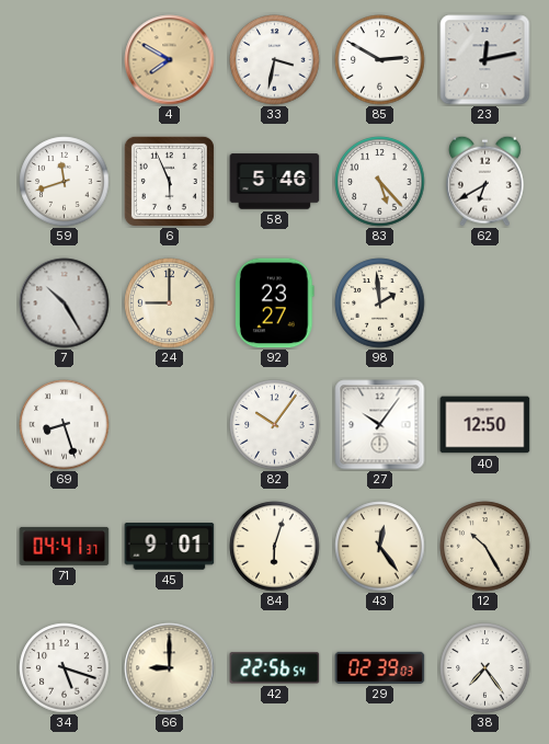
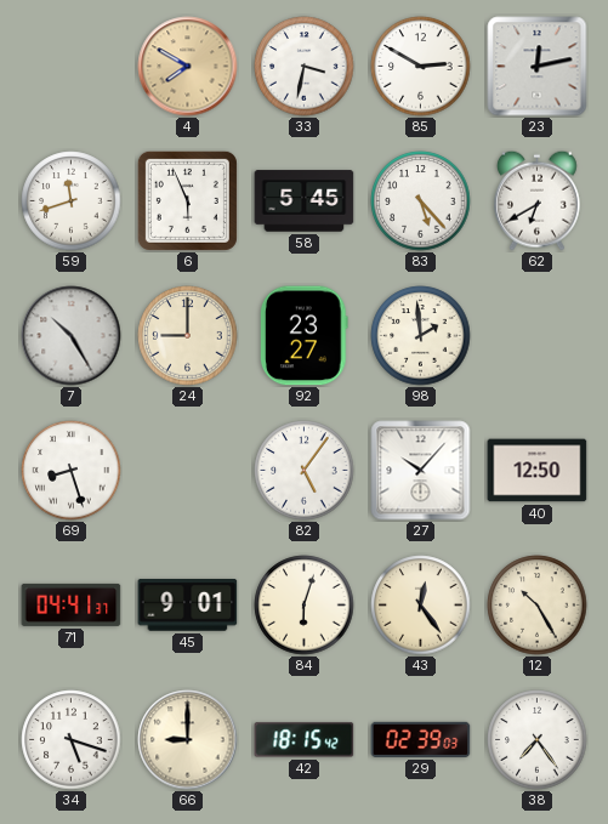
58: 5:46 -> 5:45 (305, 201)
82: 10:06 -> 5:06 (305, 471)
27: 10:06 -> 10:07 (421, 471)
42: 22:56 -> 18:15 (305, 740)
